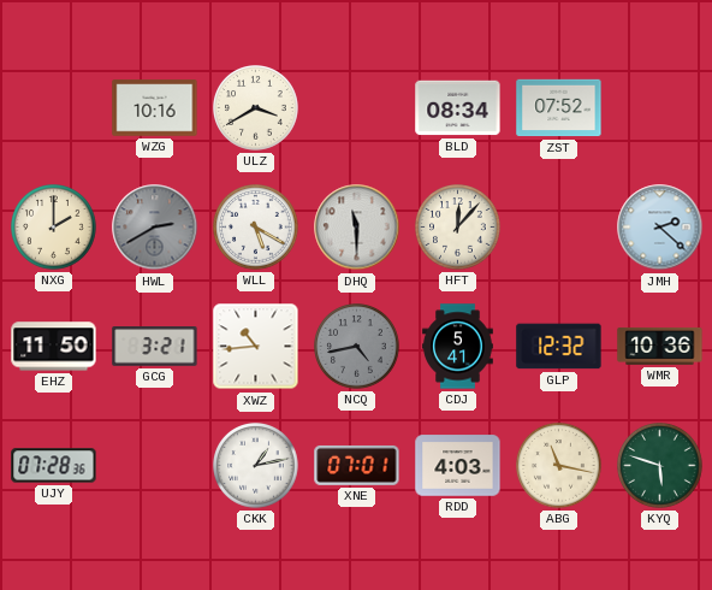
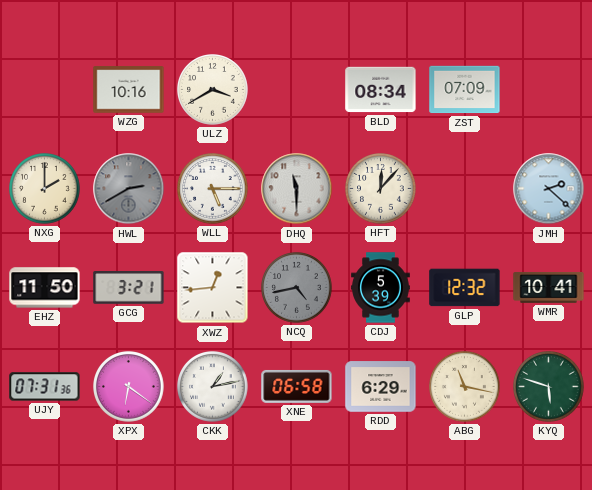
ZST: 07:52 -> 07:09 (465, 90)
WLL: 5:20 -> 5:15 (213, 189)
XWZ: 10:44 -> 12:44 (213, 288)
CDJ: 5:41 -> 5:39 (381, 288)
WMR: 10:36 -> 10:41 (549, 288)
UJY: 07:28 -> 07:31 (45, 387)
XPX: none -> 6:21 (129, 387)
XNE: 07:01 -> 06:58 (297, 386)
RDD: 4:03 -> 6:29 (381, 387)
